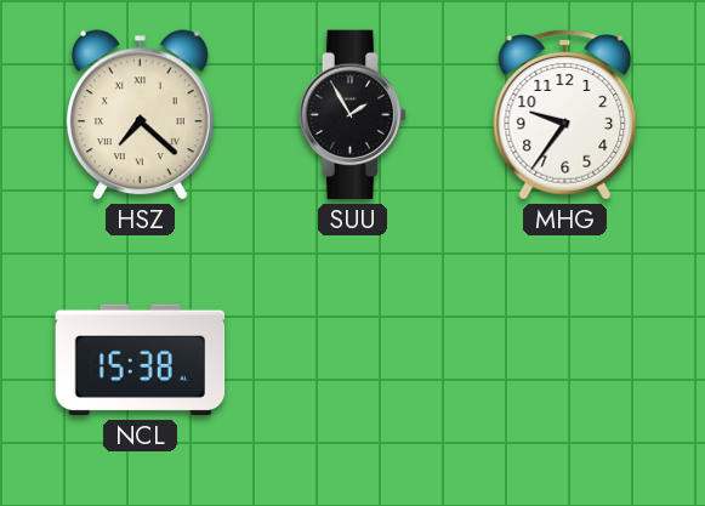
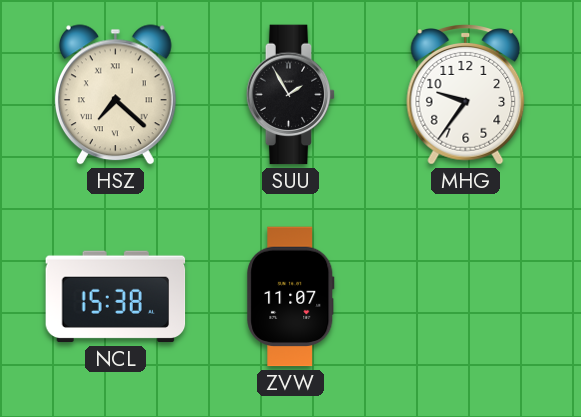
ZVW: none -> 11:07 (291, 297)
